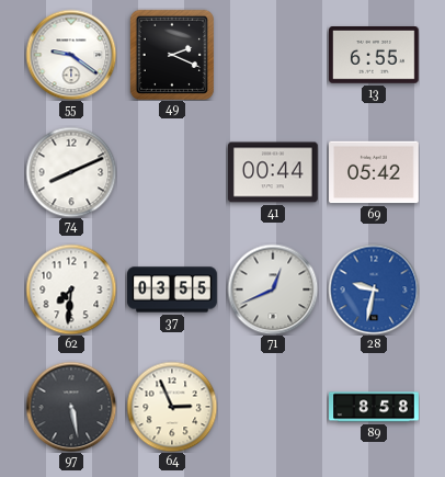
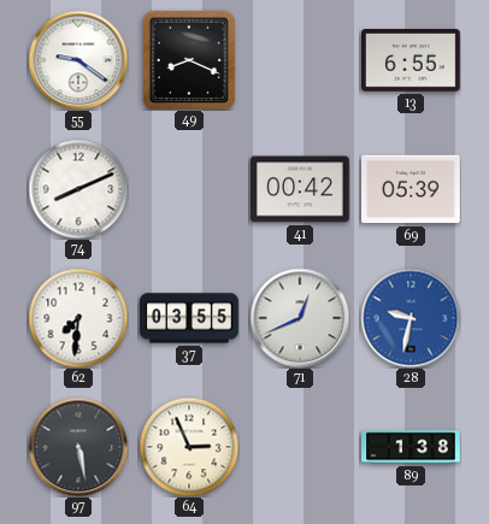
49: 2:19 -> 8:19 (189, 60)
41: 00:44 -> 00:42 (301, 189)
69: 05:42 -> 05:39 (412, 189)
89: 8:58 -> 1:38 (411, 447)
